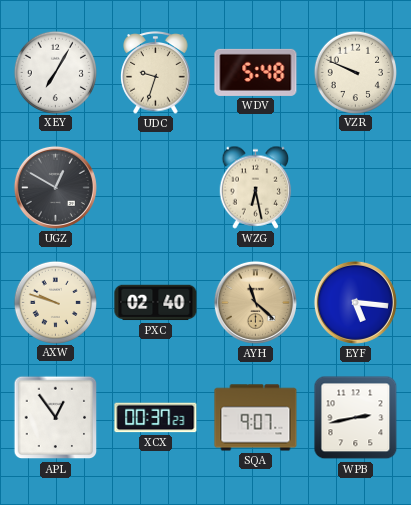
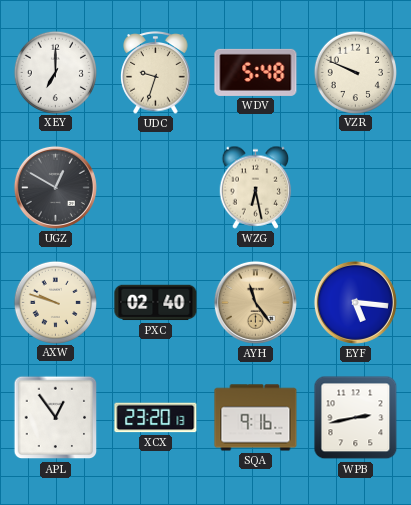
XEY: 7:05 -> 7:00 (55, 72)
AYH: 11:22 -> 11:24 (255, 302)
XCX: 00:37 -> 23:20 (156, 418)
SQA: 9:07 -> 9:16 (256, 418)
